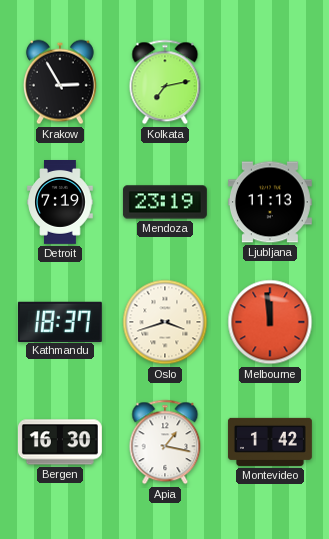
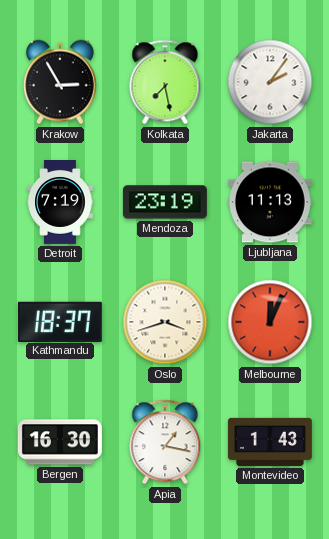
Kolkata: 7:13 -> 7:28 (165, 82)
Jakarta: none -> 2:06 (270, 82)
Melbourne: 11:59 -> 12:04 (270, 322)
Montevideo: 1:42 -> 1:43 (270, 442)
